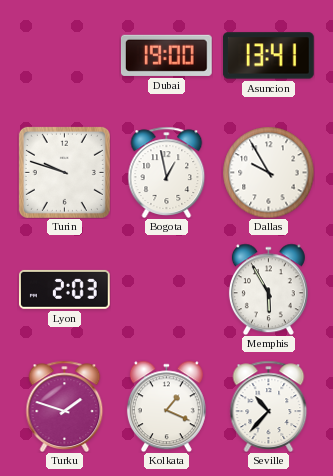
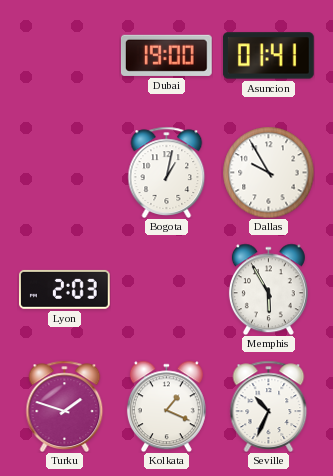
Asuncion: 13:41 -> 01:41 (268, 56)
Turin: 9:48 -> none (64, 172)
Bogota: 12:58 -> 1:02 (167, 172)
Seville: 10:37 -> 10:34 (269, 406)
